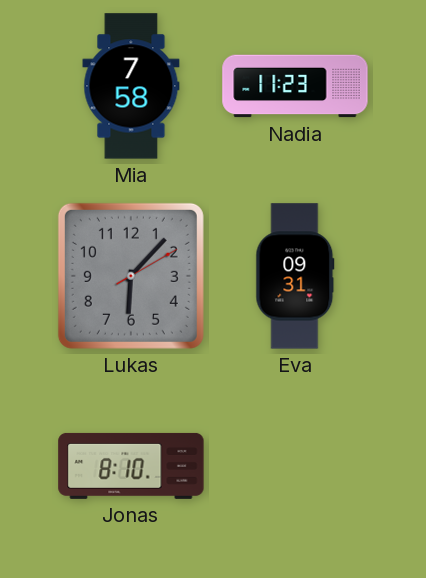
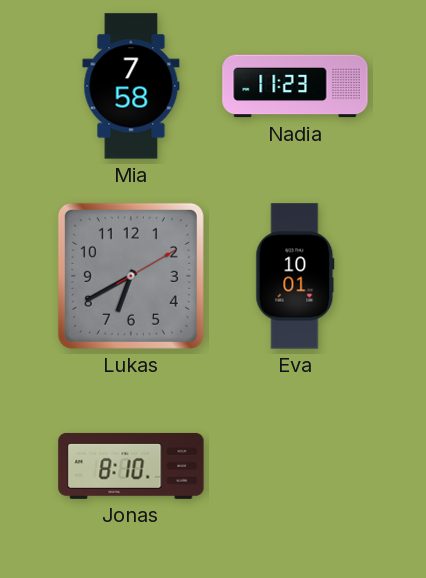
Lukas: 6:07 -> 6:40 (131, 276)
Eva: 09:31 -> 10:01 (295, 276)
